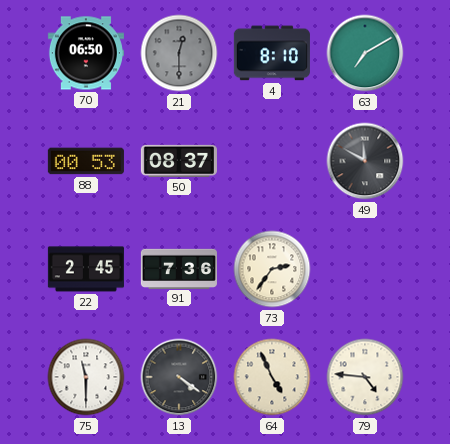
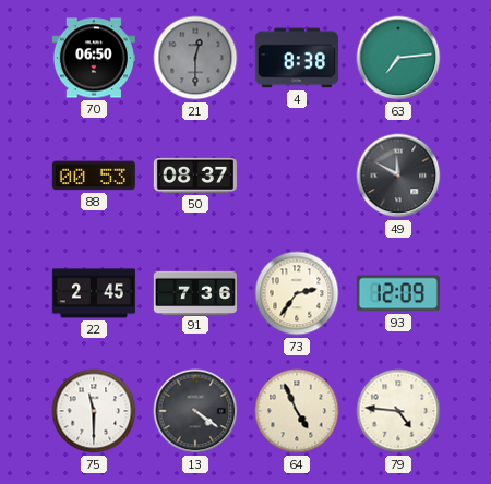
4: 8:10 -> 8:38 (297, 58)
63: 7:10 -> 7:14 (398, 58)
93: none -> 12:09 (398, 293)
